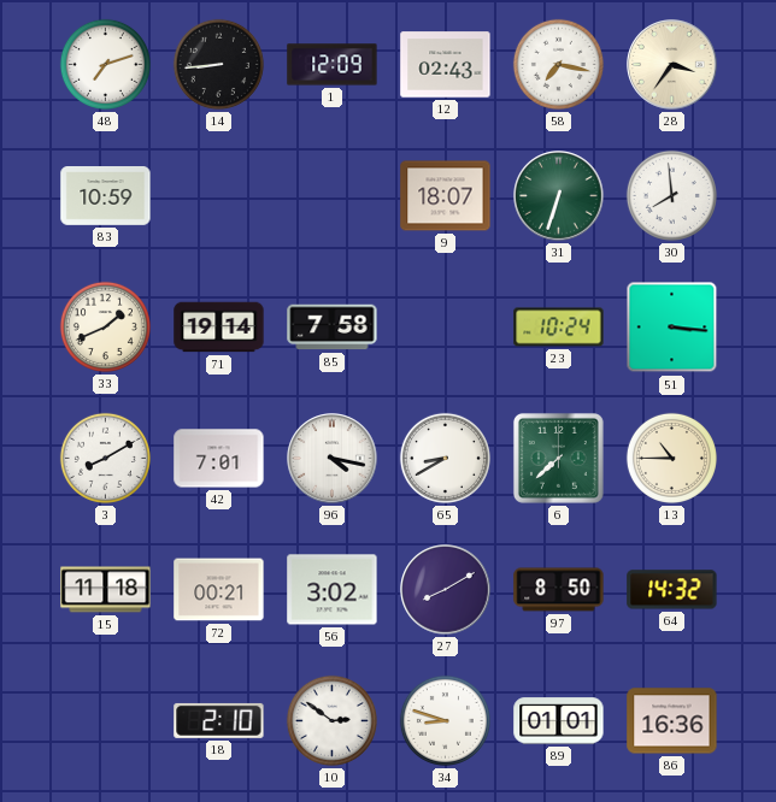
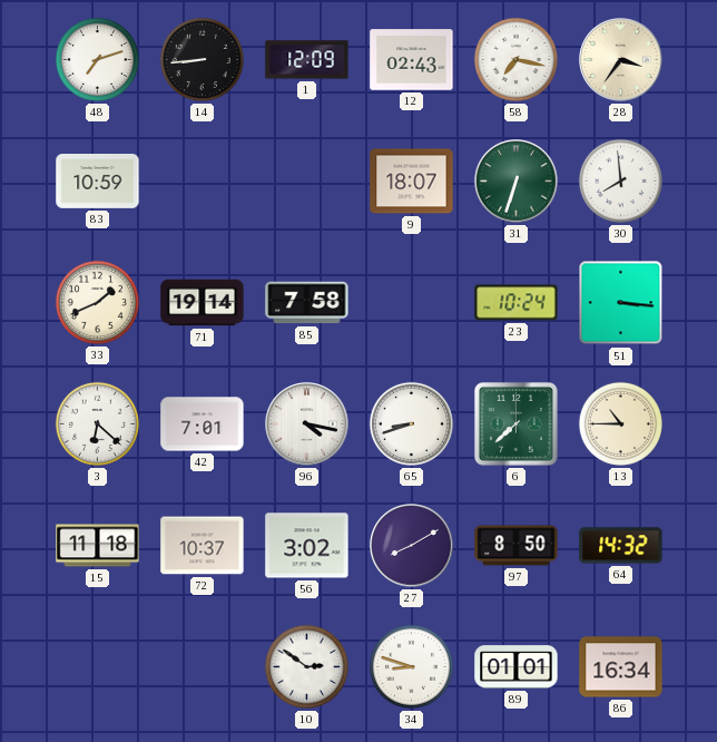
3: 8:10 -> 6:22 (97, 423)
65: 8:40 -> 8:42 (411, 423)
72: 00:21 -> 10:37 (203, 546)
18: 2:10 -> none (219, 720)
86: 16:36 -> 16:34 (621, 667)
